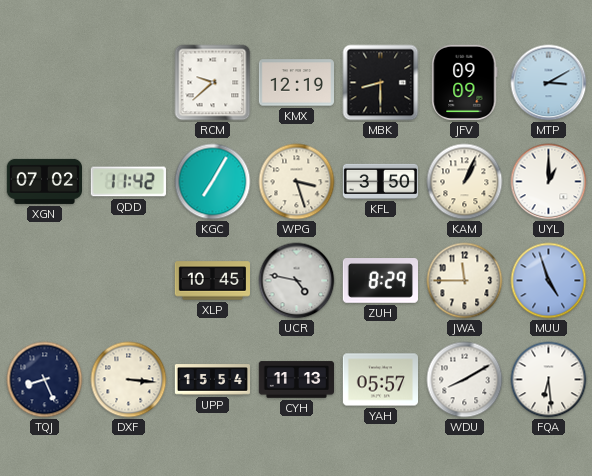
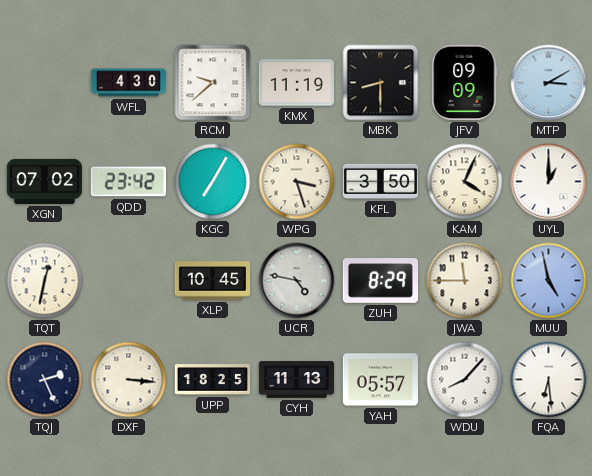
WFL: none -> 4:30 (129, 83)
KMX: 12:19 -> 11:19 (296, 83)
QDD: 11:42 -> 23:42 (128, 182)
KAM: 1:04 -> 4:04 (465, 182)
TQT: none -> 12:32 (45, 281)
MUU: 4:57 -> 4:58 (549, 281)
TQJ: 8:26 -> 2:26 (45, 380)
UPP: 15:54 -> 18:25 (212, 380)
WDU: 8:10 -> 8:07 (465, 380)
